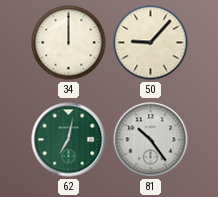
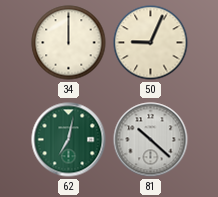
50: 9:07 -> 9:04 (151, 43)
81: 10:24 -> 10:22 (151, 140)
